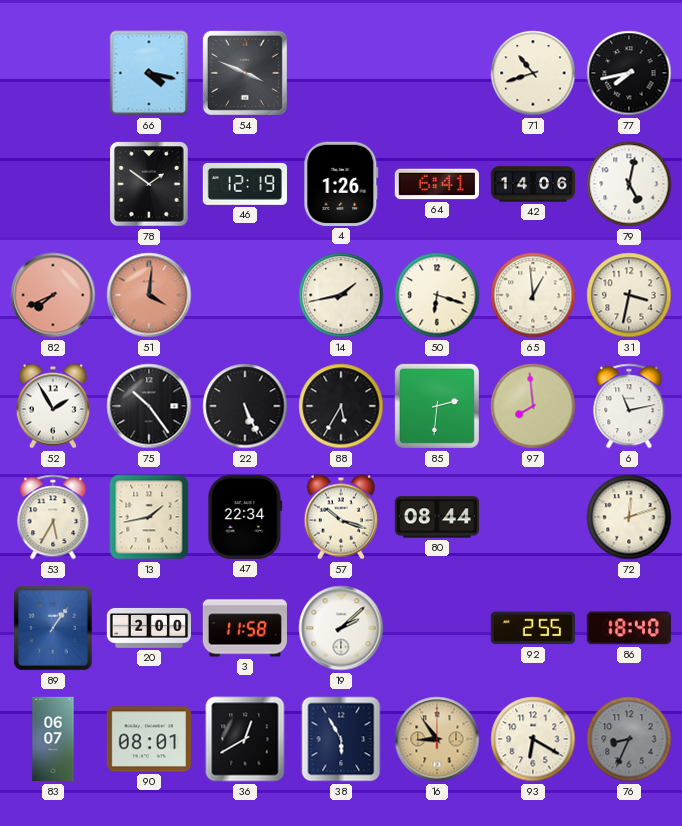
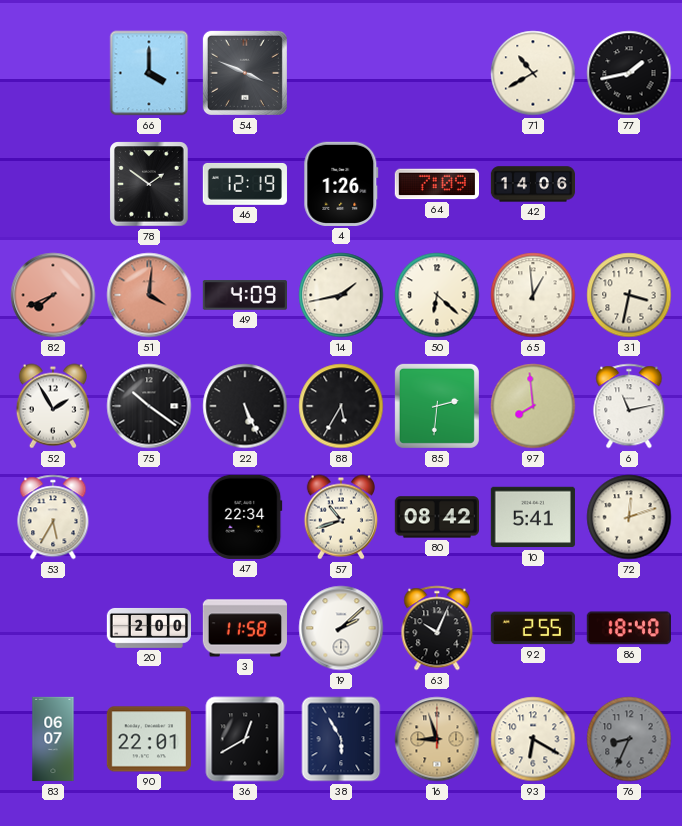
66: 4:17 -> 4:00 (149, 73)
71: 10:42 -> 10:40 (533, 73)
77: 7:43 -> 1:43 (629, 73)
64: 6:41 -> 7:09 (436, 184)
79: 5:02 -> none (629, 184)
49: none -> 4:09 (245, 295)
50: 6:18 -> 6:22 (437, 295)
75: 10:24 -> 10:21 (149, 406)
13: 1:43 -> none (149, 517)
57: 10:18 -> 10:42 (341, 517)
80: 08:44 -> 08:42 (436, 517)
10: none -> 5:41 (533, 517)
89: 1:06 -> none (53, 628)
63: none -> 10:04 (437, 628)
90: 08:01 -> 22:01 (149, 739)
16: 8:54 -> 8:57 (437, 739)
